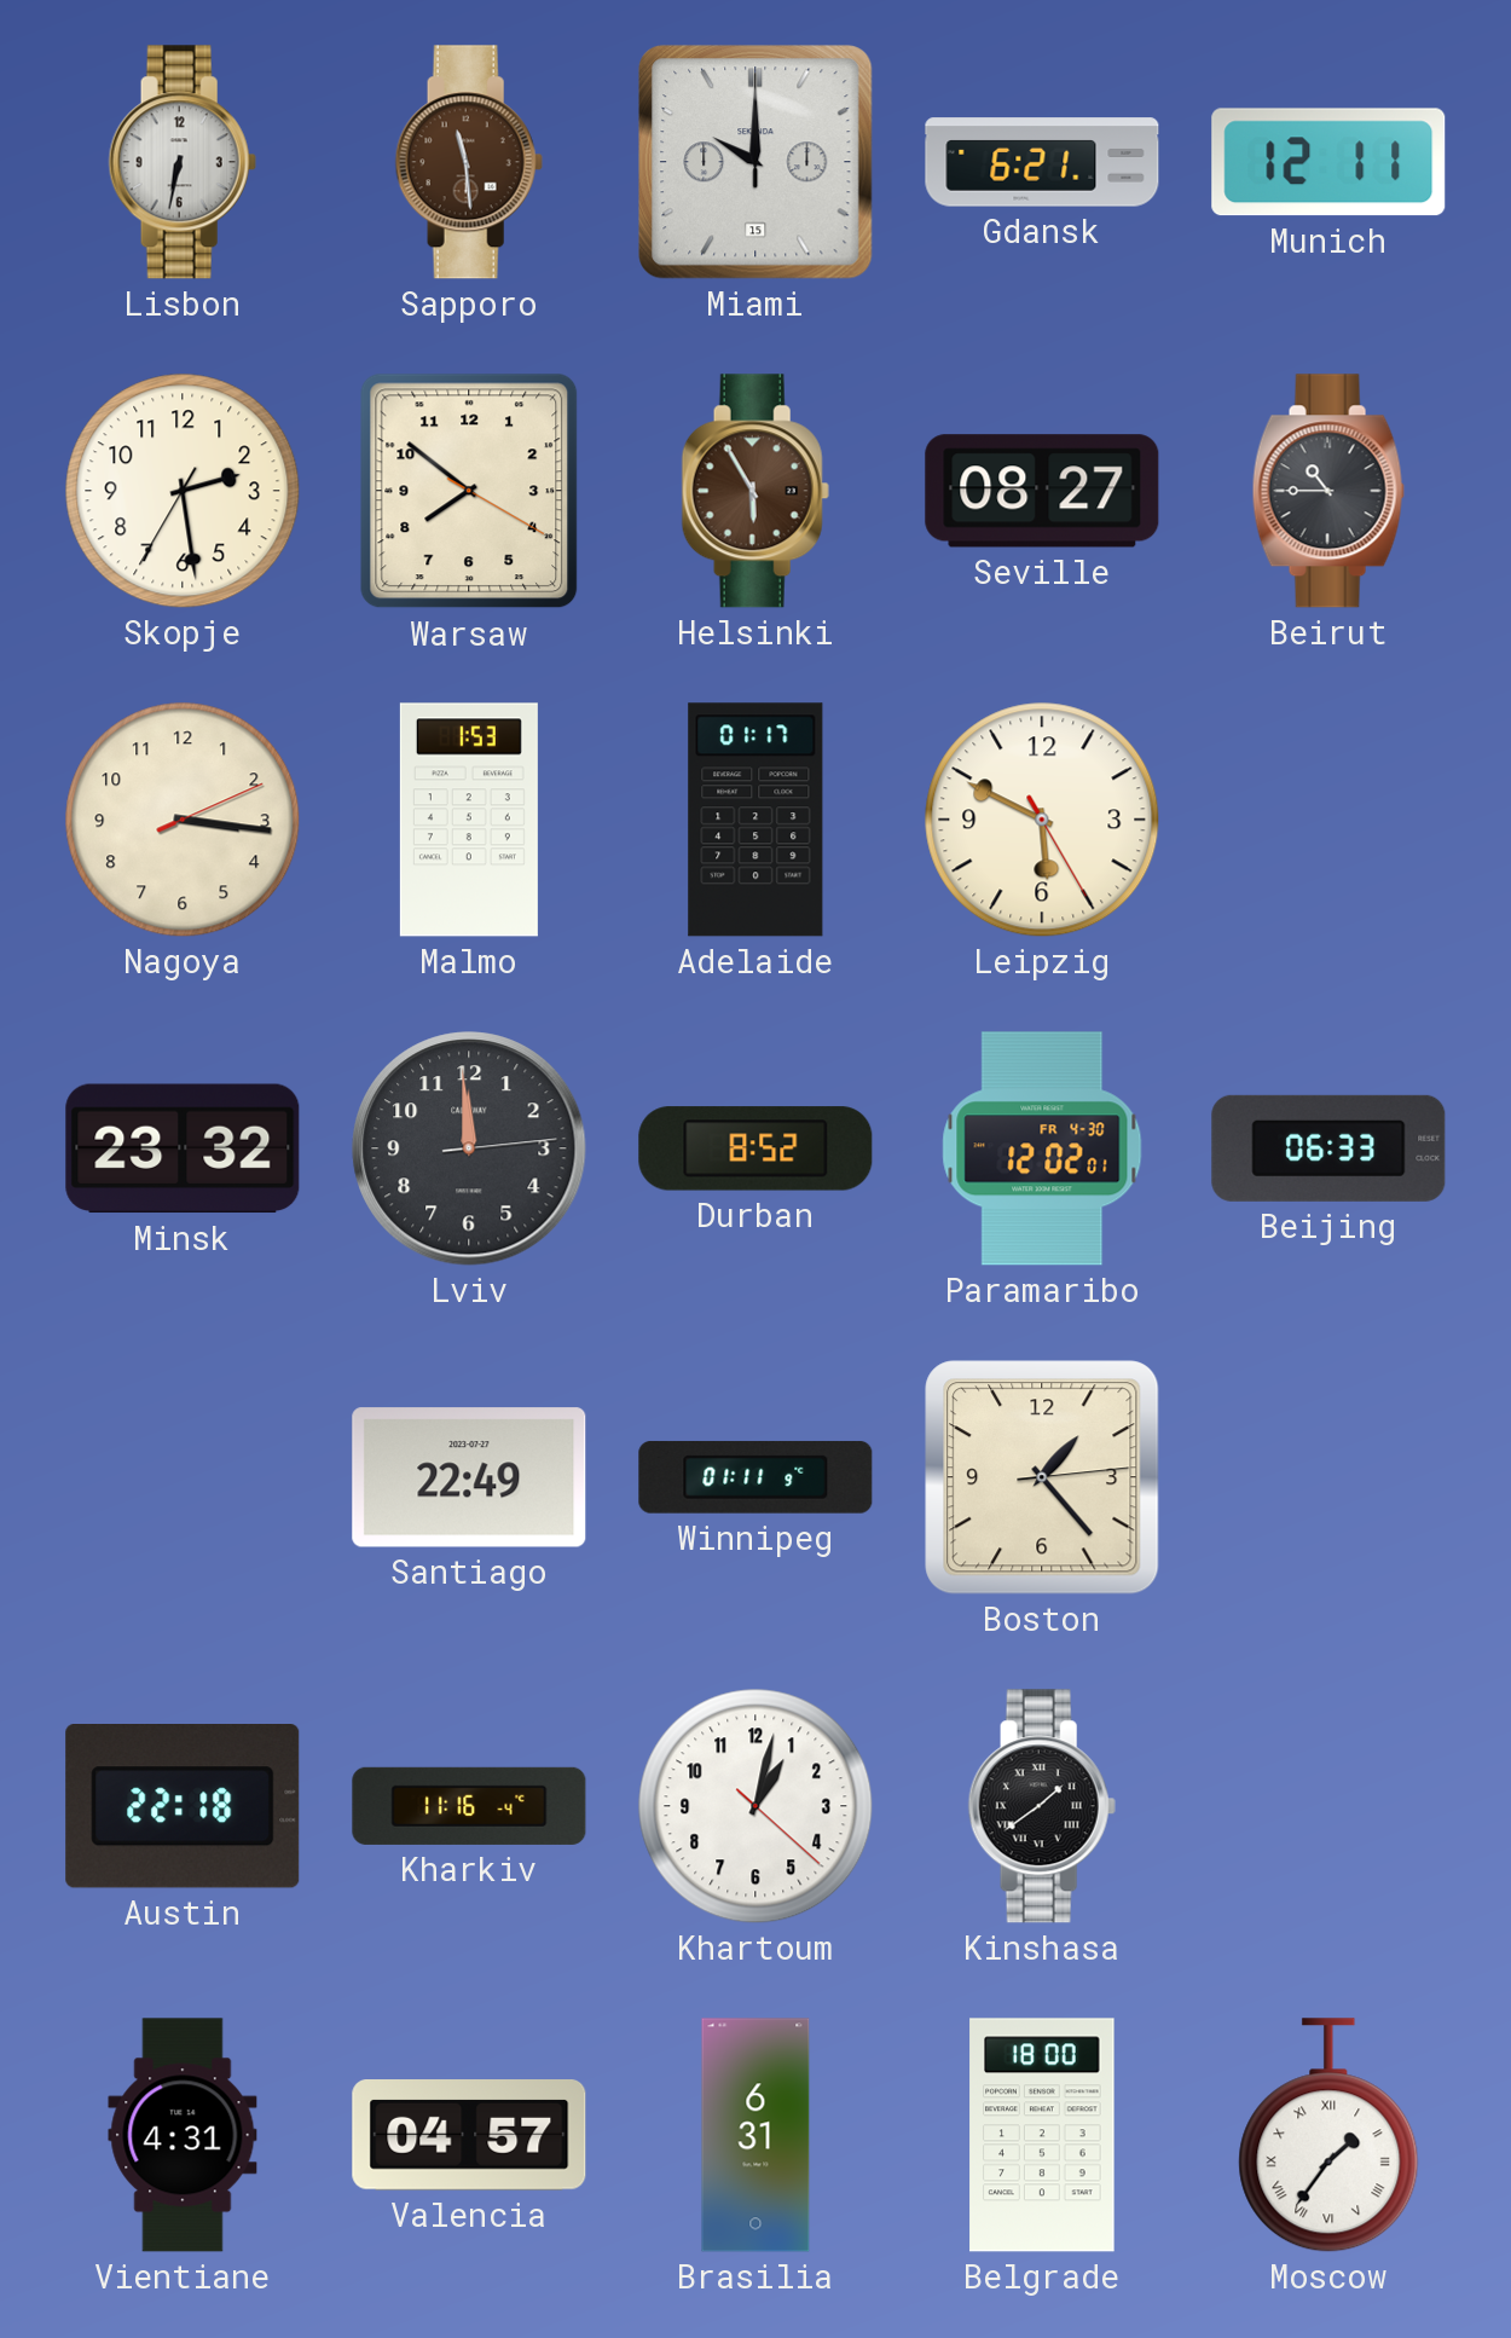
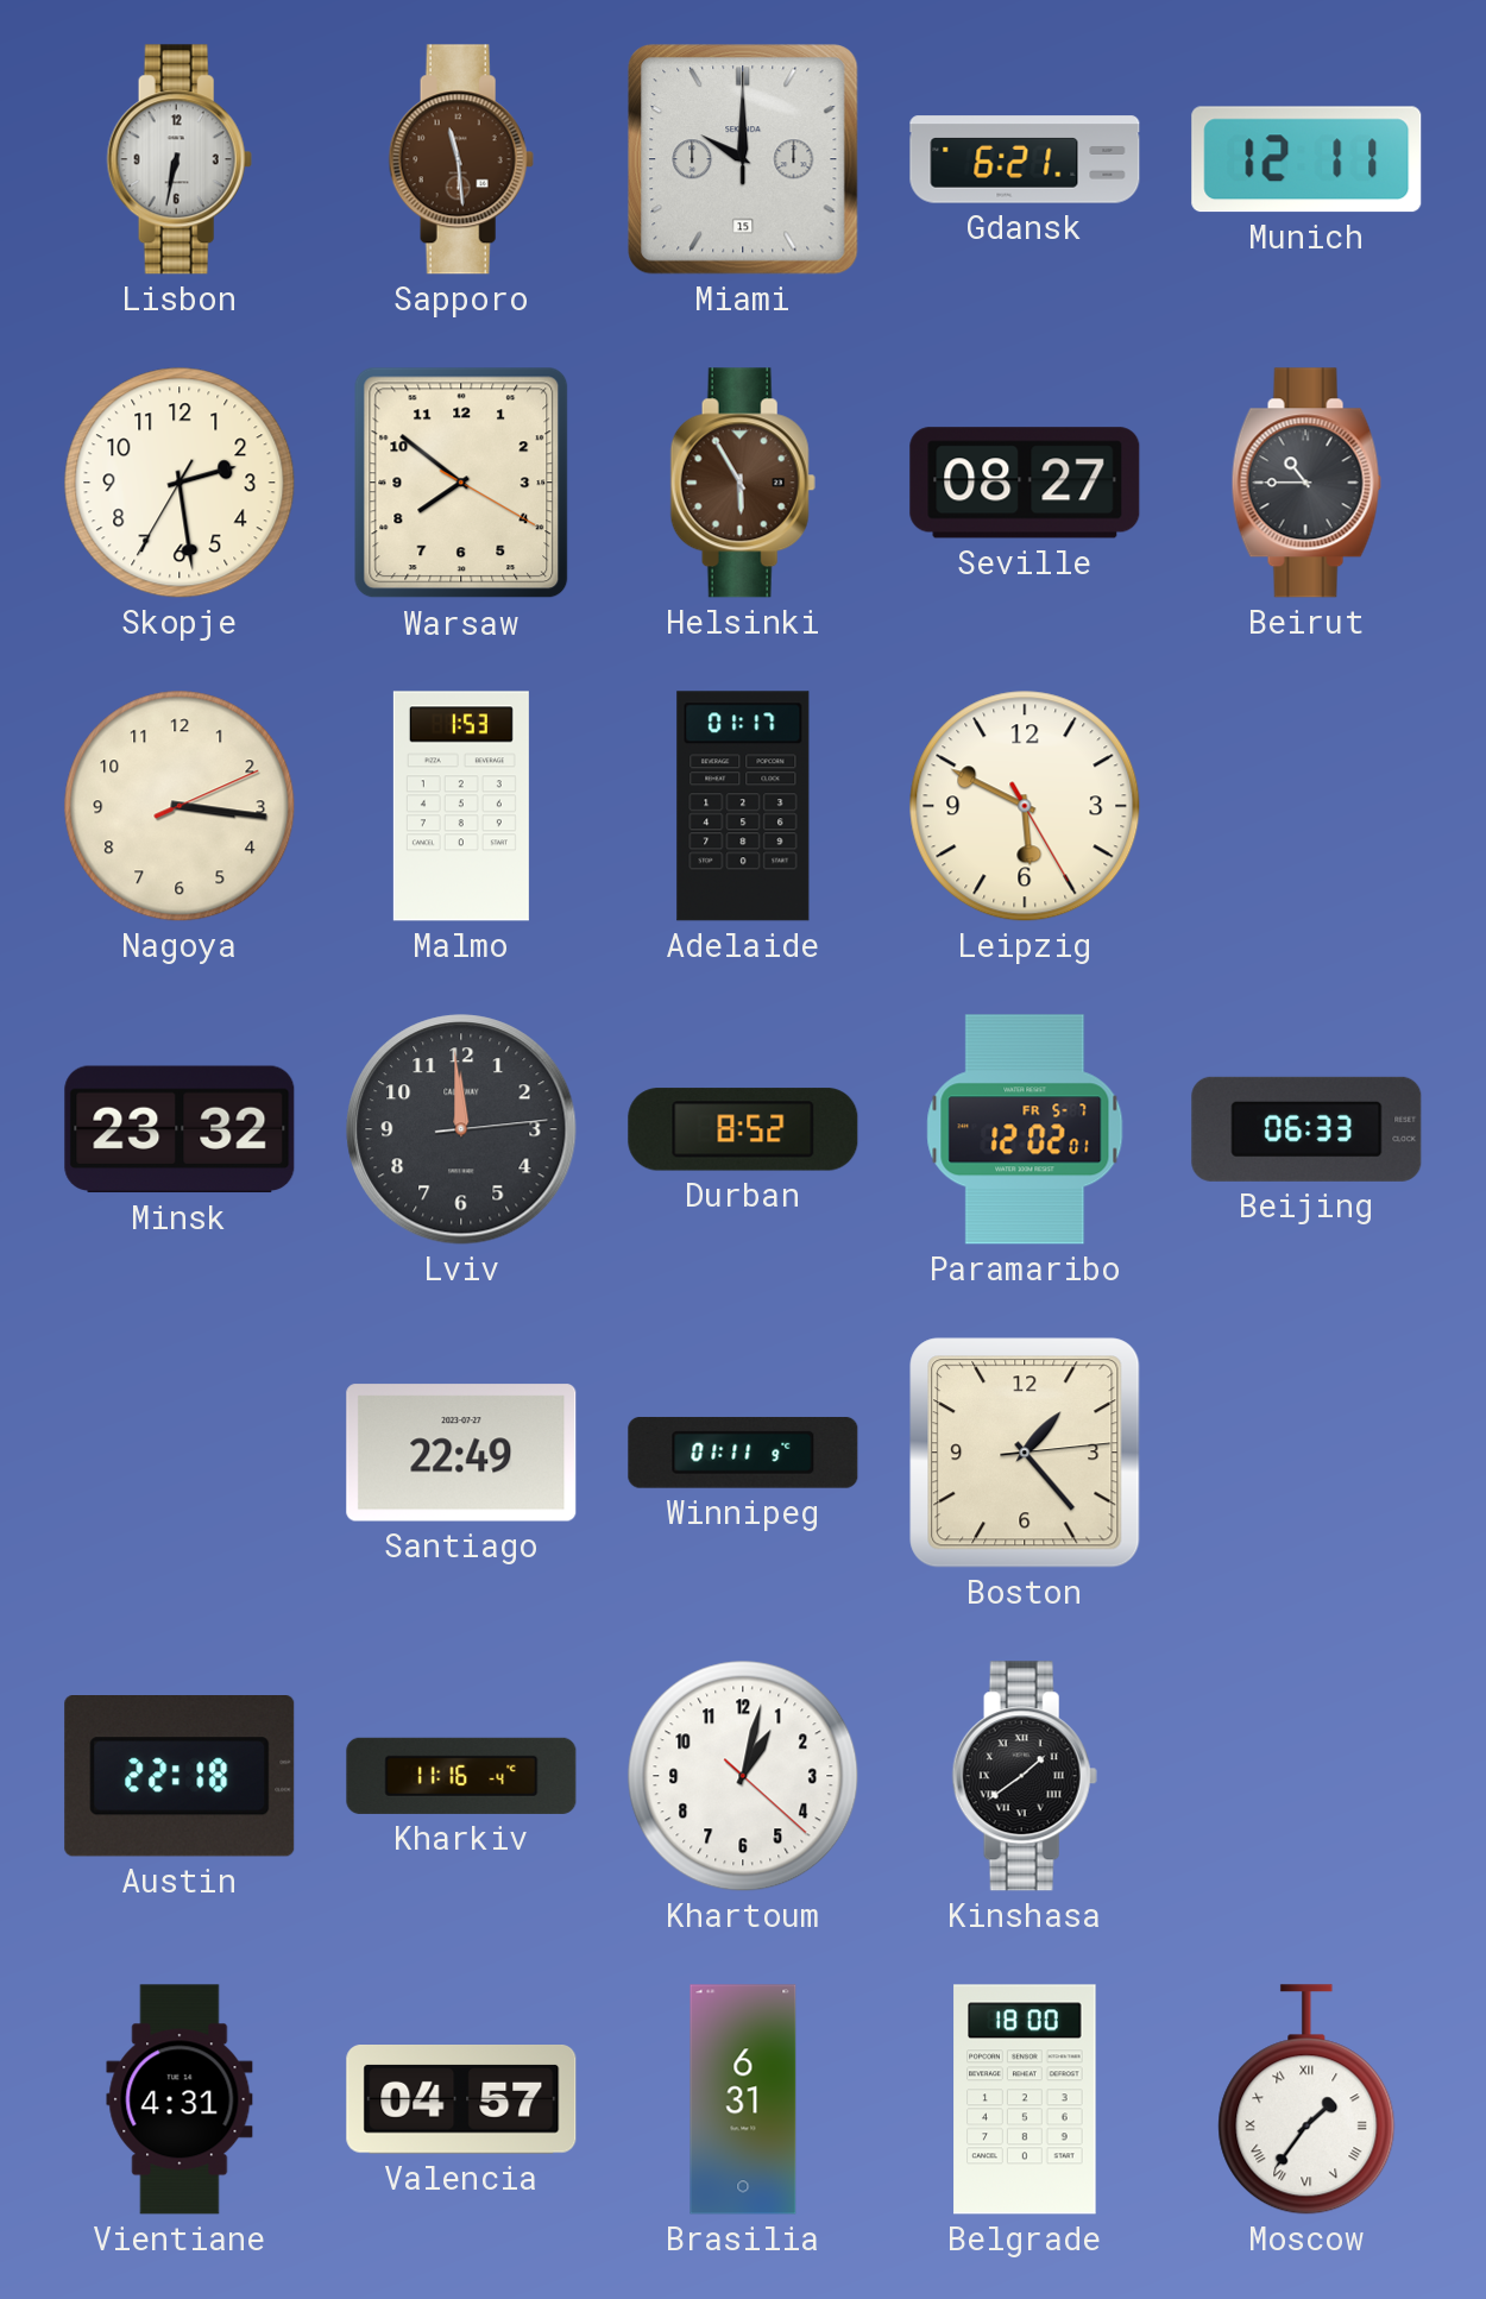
Paramaribo date: FR 4-30 -> FR 5-7 (1025, 1129)
